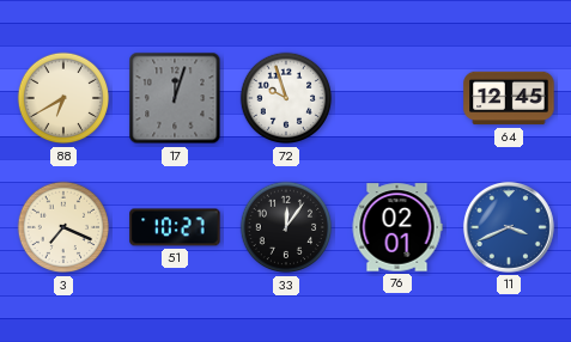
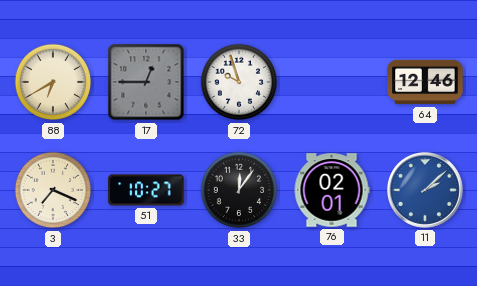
17: 12:03 -> 12:45 (146, 82)
64: 12:45 -> 12:46 (425, 82)
11: 3:41 -> 2:08 (425, 190)
